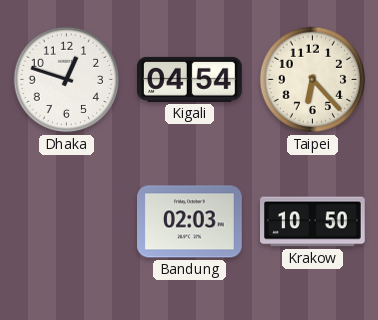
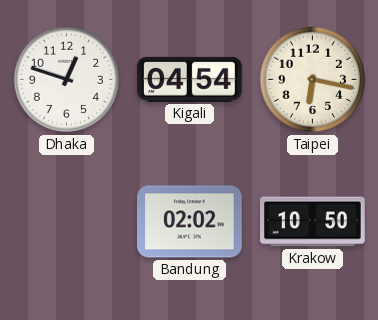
Taipei: 6:23 -> 6:17 (313, 80)
Bandung: 02:03 -> 02:02 (190, 222)
